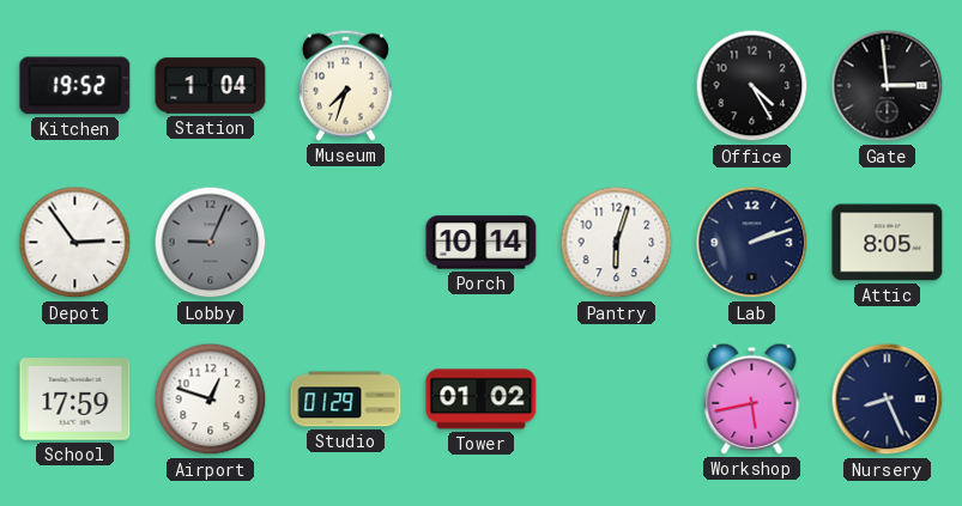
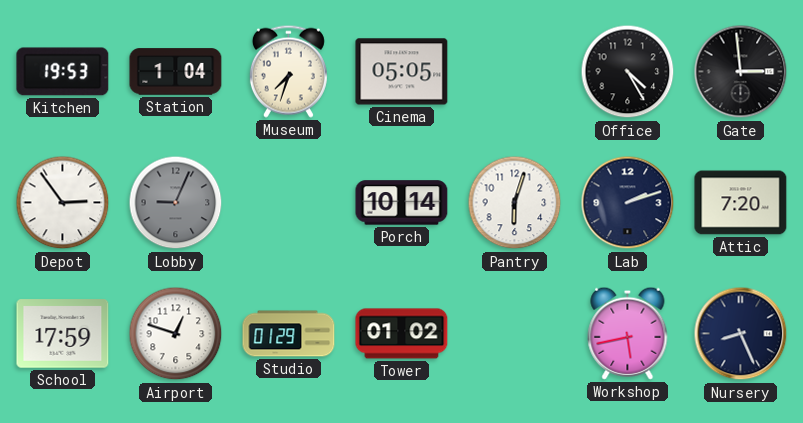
Kitchen: 19:52 -> 19:53 (63, 72)
Cinema: none -> 05:05 (402, 72)
Attic: 8:05 -> 7:20 (741, 203)
